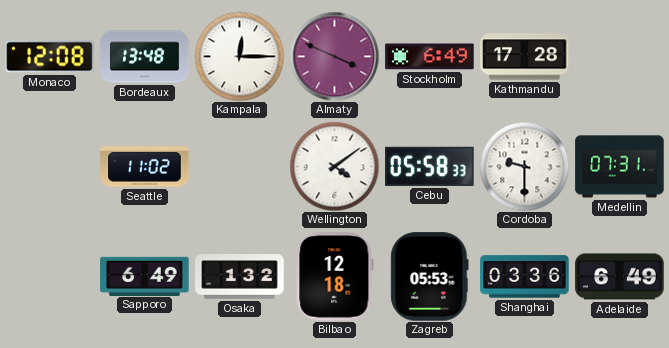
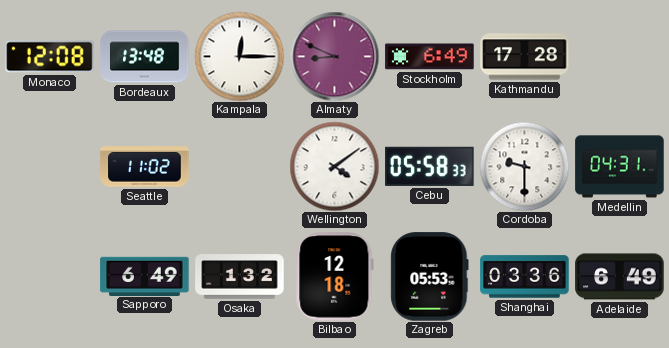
Almaty: 3:49 -> 8:49 (334, 56)
Medellin: 07:31 -> 04:31 (620, 167)
